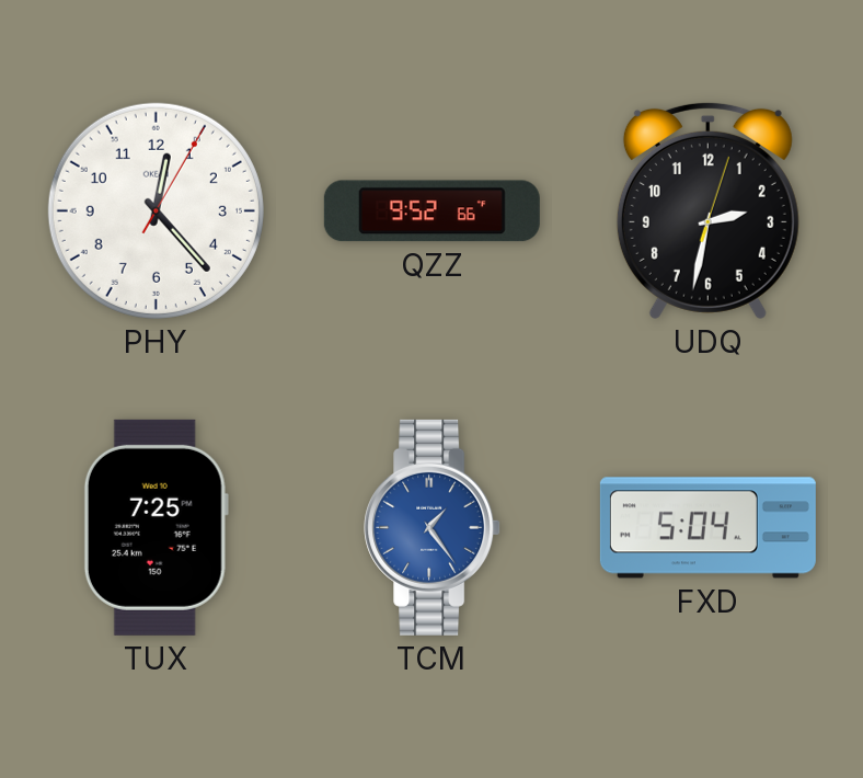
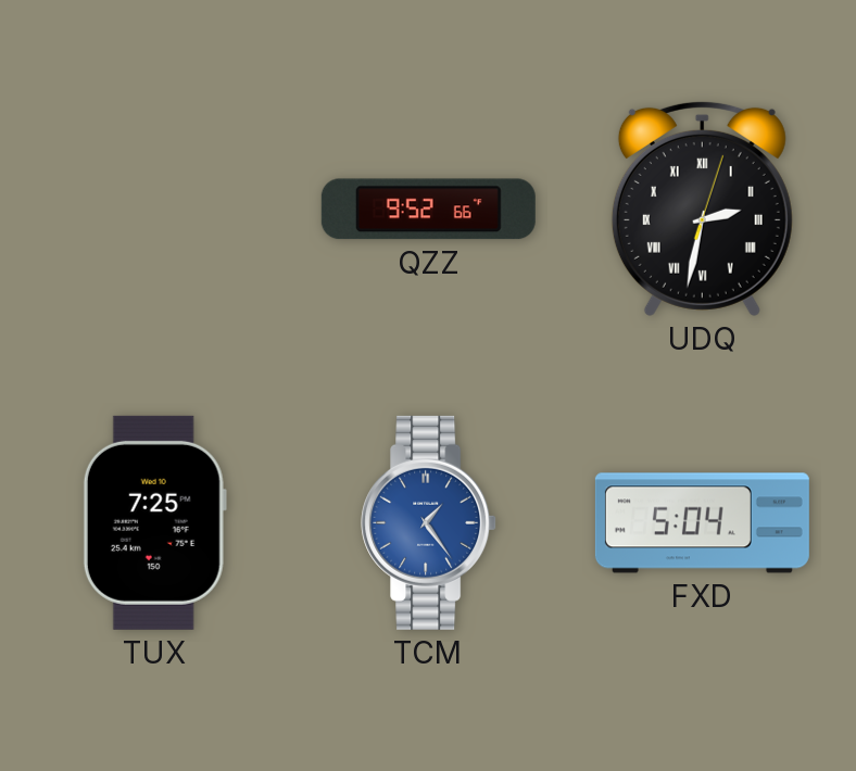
PHY: 12:23 -> none (156, 210)
UDQ numerals: Arabic -> Roman (702, 208)
